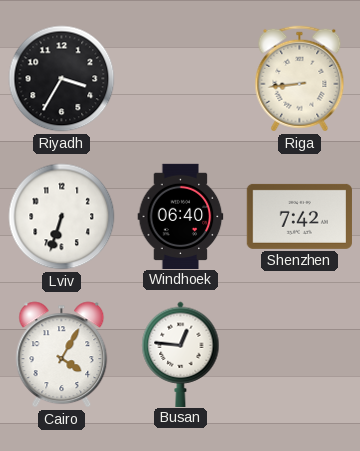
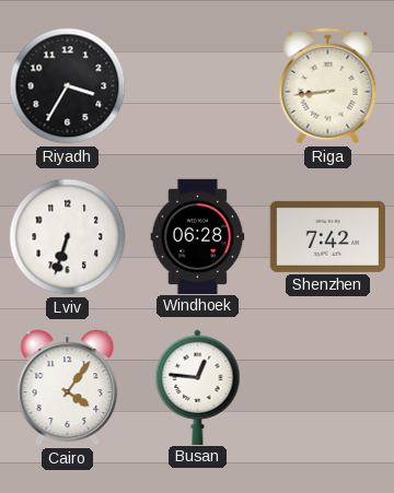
Windhoek: 06:40 -> 06:28 (198, 236)
Cairo: 4:05 -> 4:06 (68, 388)
